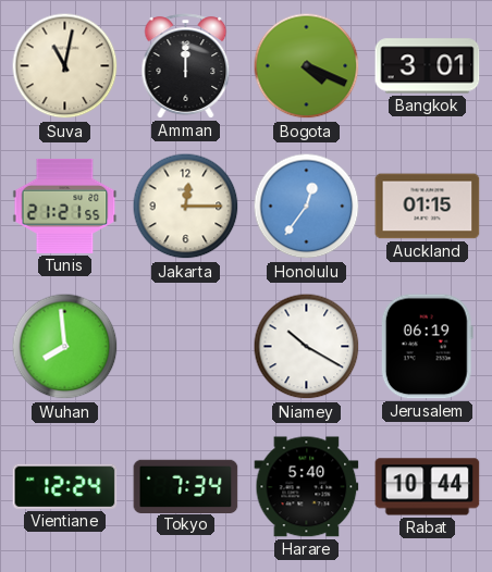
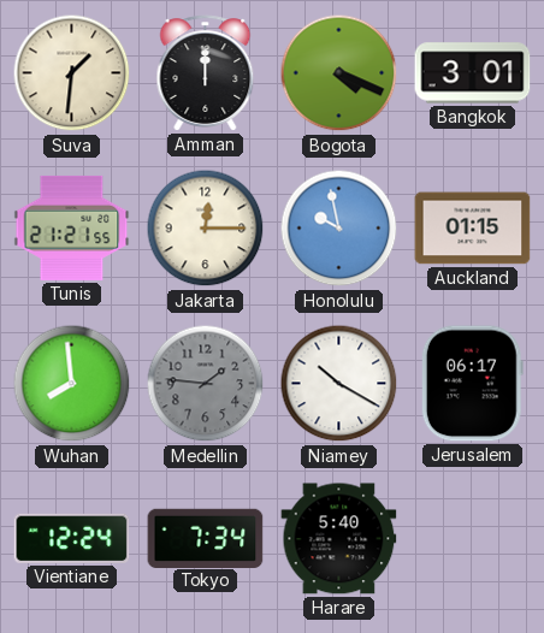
Suva: 11:02 -> 1:31 (72, 73)
Honolulu: 12:36 -> 9:58 (339, 229)
Medellin: none -> 1:46 (206, 384)
Jerusalem: 06:19 -> 06:17 (472, 384)
Rabat: 10:44 -> none (428, 487)
